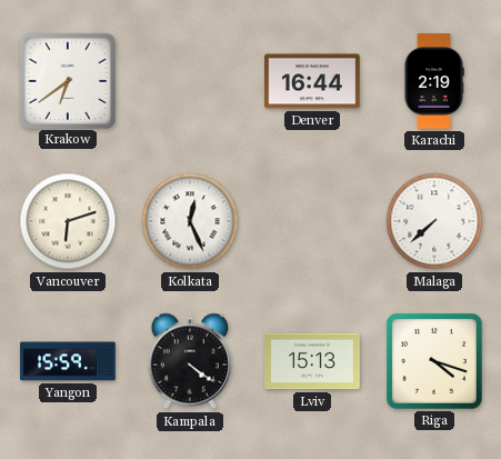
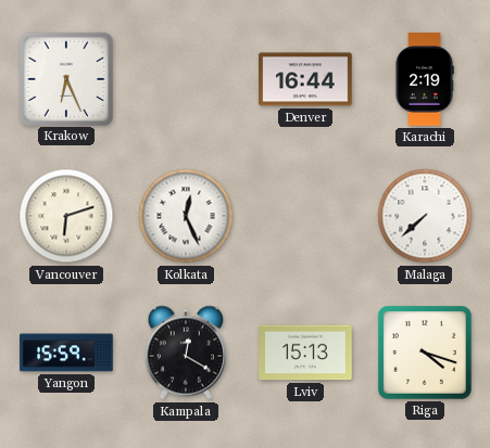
Krakow: 6:39 -> 6:26 (65, 78)
Kampala: 4:21 -> 12:20 (186, 353)
